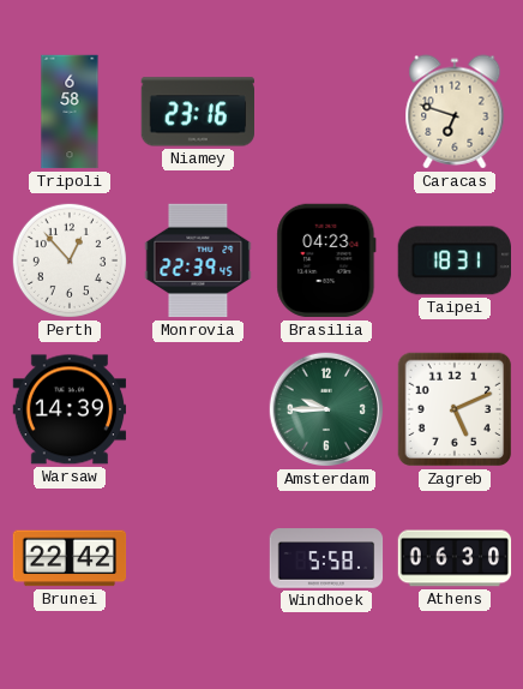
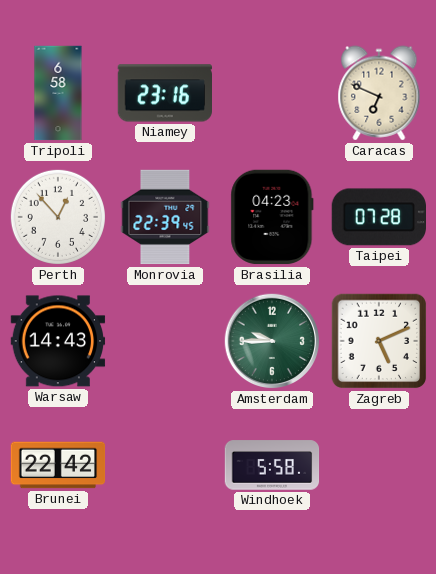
Caracas: 6:48 -> 6:49 (379, 93)
Taipei: 18:31 -> 07:28 (378, 217)
Warsaw: 14:39 -> 14:43 (58, 341)
Athens: 06:30 -> none (455, 558)
